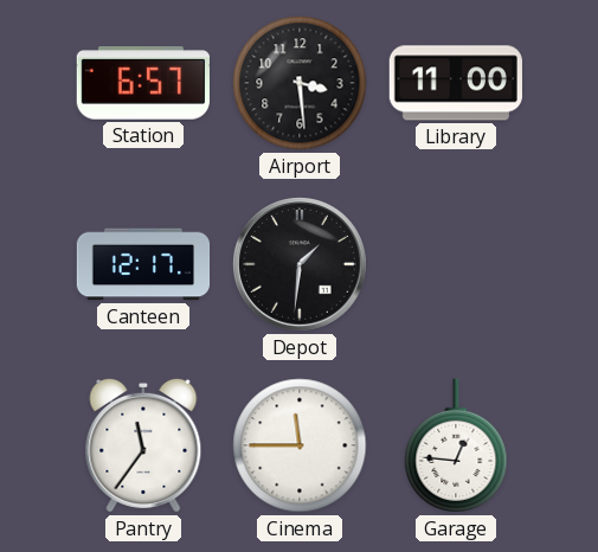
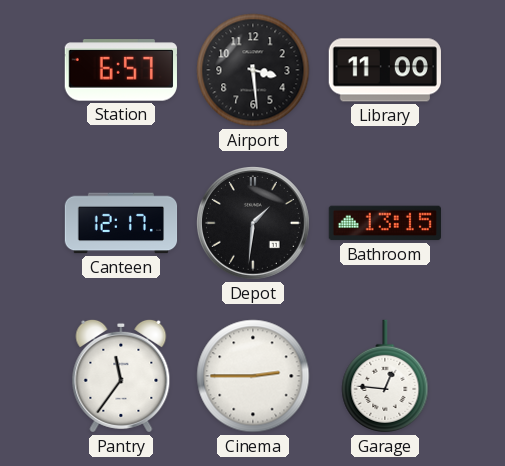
Bathroom: none -> 13:15 (385, 223)
Cinema: 11:45 -> 2:45 (253, 376)
